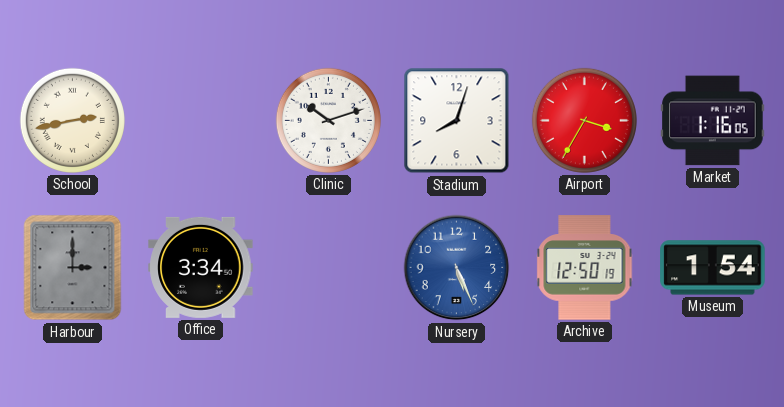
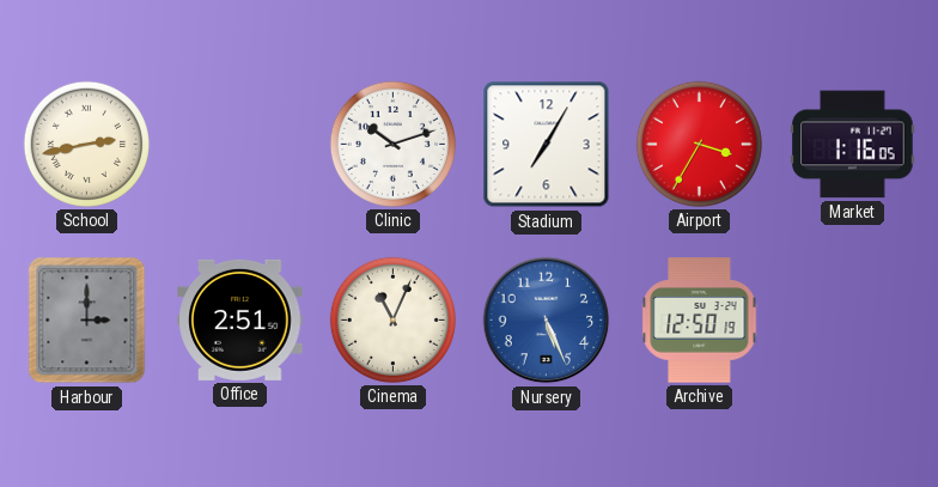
Stadium: 8:03 -> 7:05 (547, 145)
Office: 3:34 -> 2:51 (240, 319)
Cinema: none -> 11:04 (392, 319)
Museum: 1:54 -> none (713, 268)
